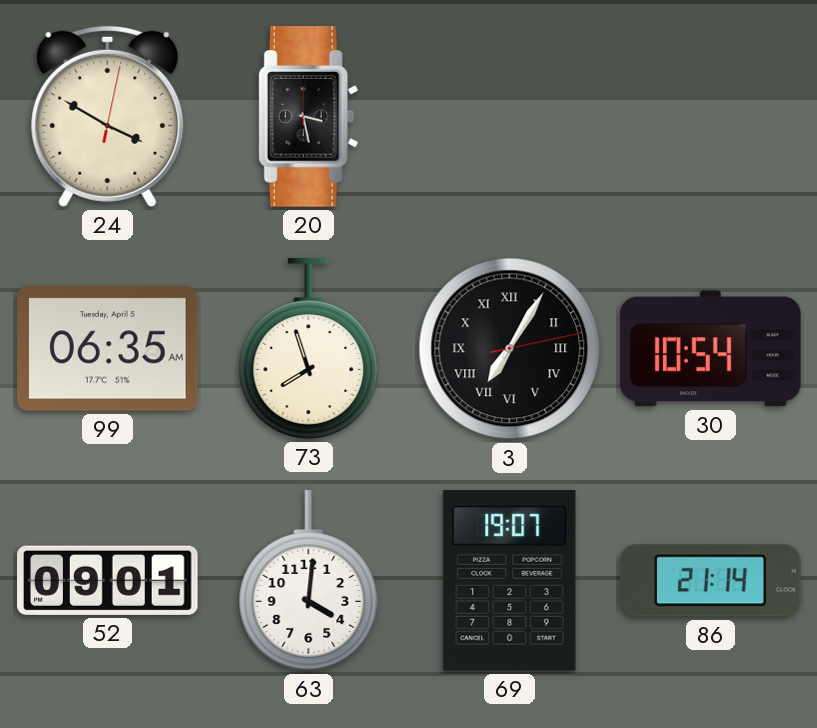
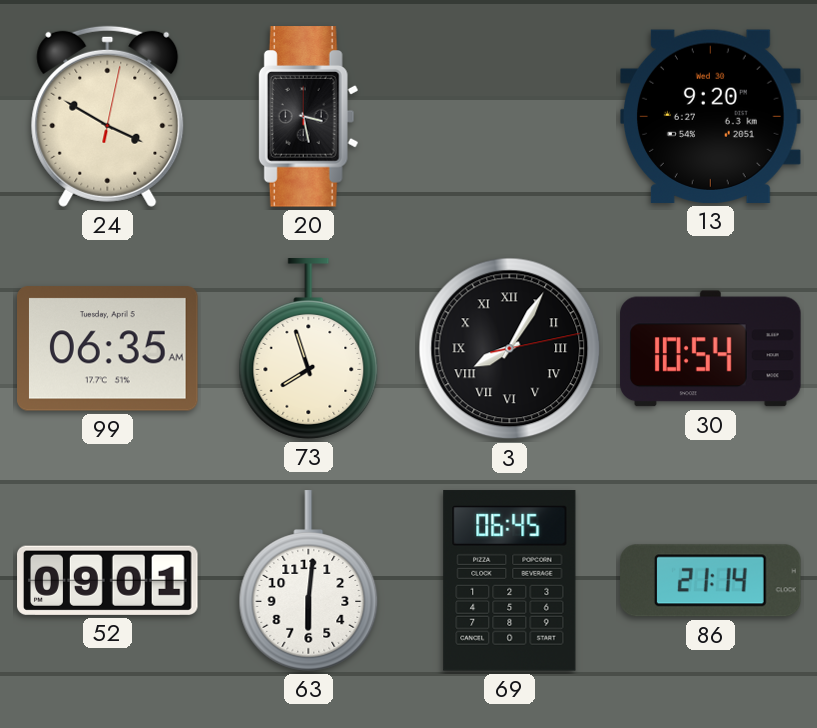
13: none -> 9:20 (711, 116)
3: 7:05 -> 8:05 (510, 349)
63: 4:01 -> 6:01 (309, 581)
69: 19:07 -> 06:45 (510, 581)
